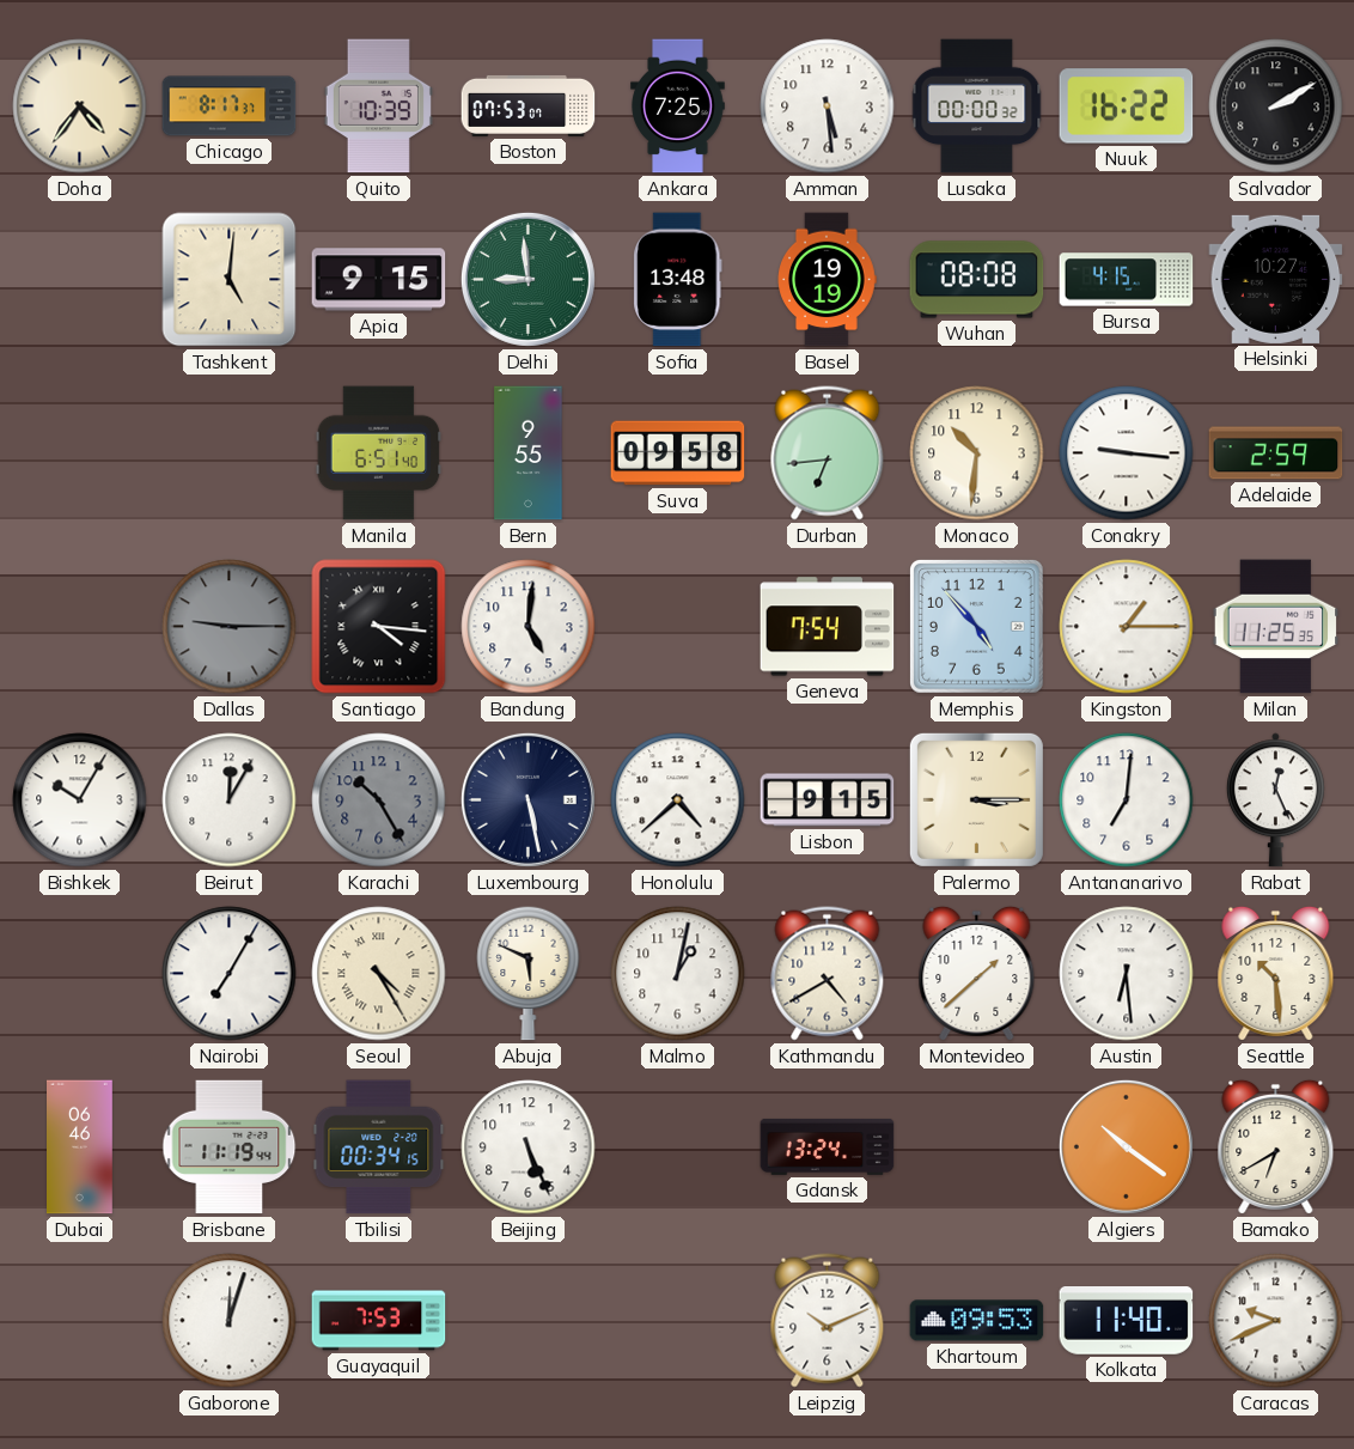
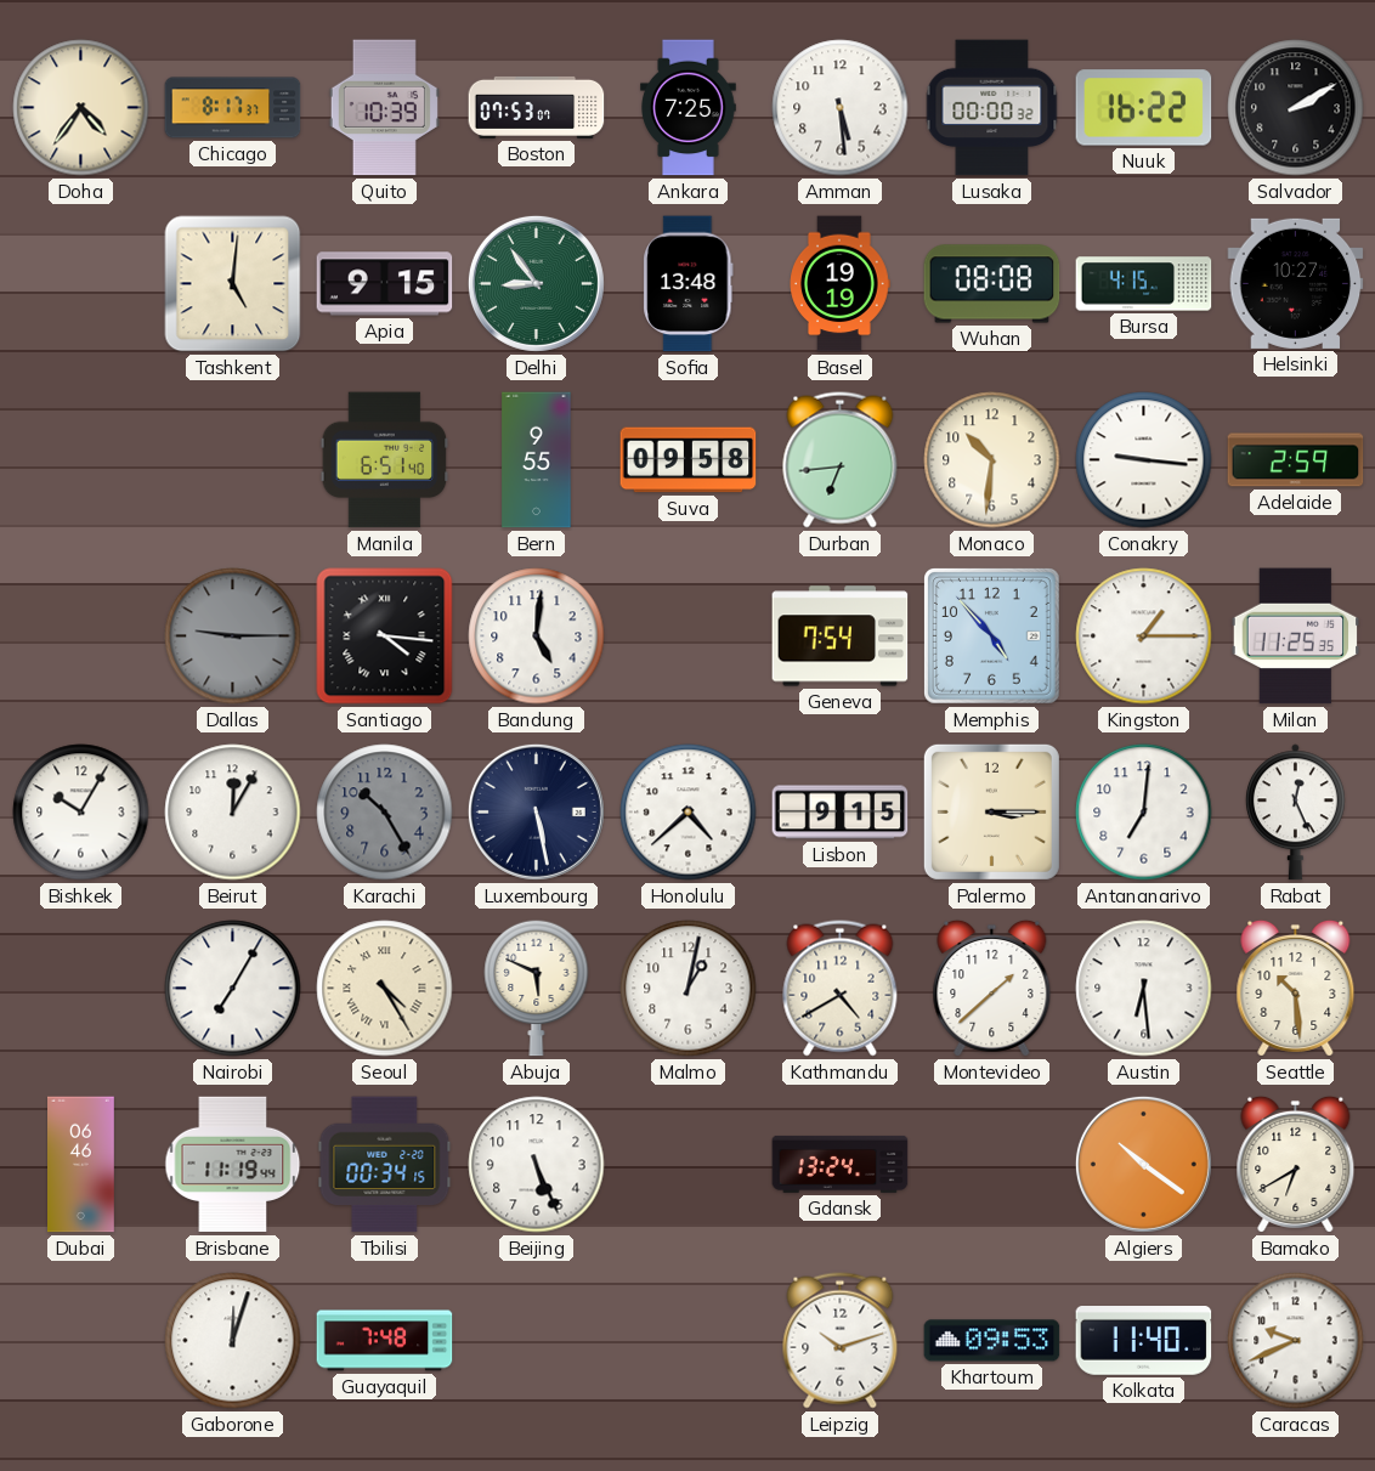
Delhi: 8:59 -> 8:54 (536, 283)
Guayaquil: 7:53 -> 7:48 (385, 1341)
Leipzig: 10:11 -> 10:12 (841, 1341)
